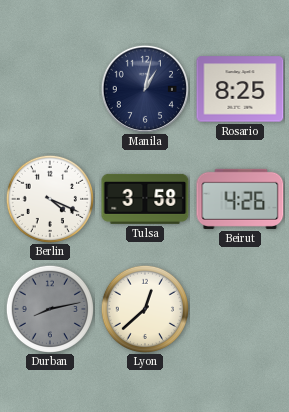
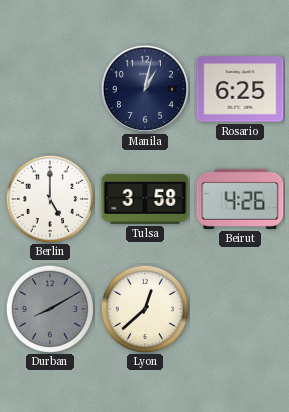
Rosario: 8:25 -> 6:25 (240, 89)
Berlin: 4:19 -> 5:00 (49, 198)
Durban: 8:13 -> 8:10 (49, 308)
